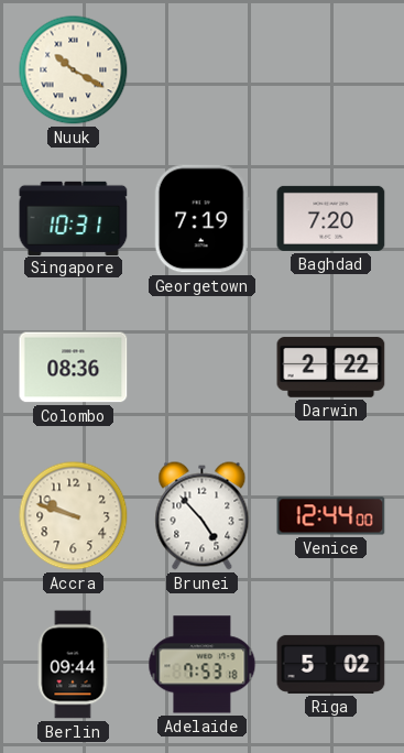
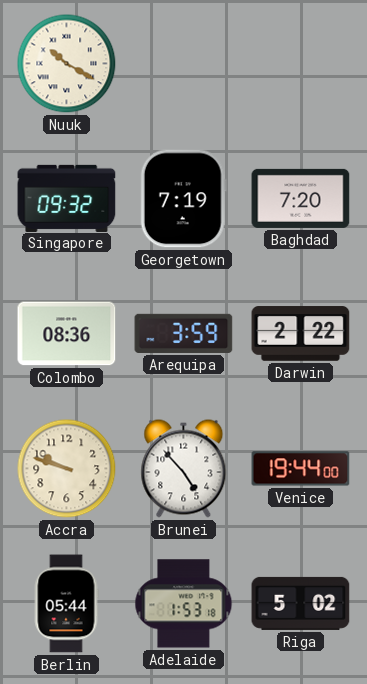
Singapore: 10:31 -> 09:32 (67, 198)
Arequipa: none -> 3:59 (184, 333)
Venice: 12:44 -> 19:44 (301, 469)
Berlin: 09:44 -> 05:44 (66, 604)
Adelaide: 7:53 -> 1:53 (184, 604)
